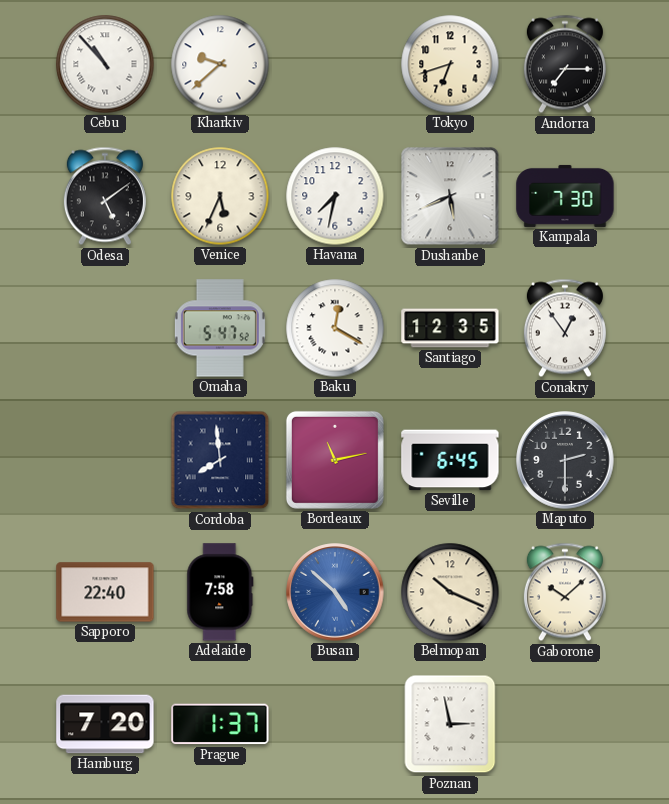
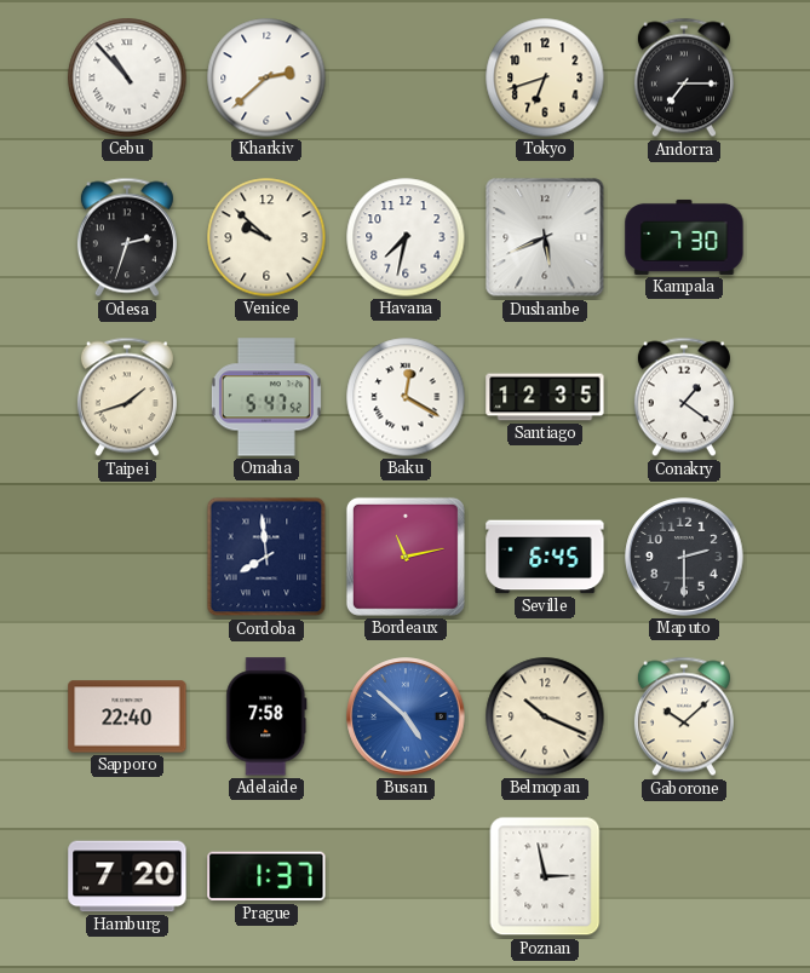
Kharkiv: 9:38 -> 2:38 (266, 77)
Odesa: 5:09 -> 2:33 (127, 237)
Venice: 5:34 -> 9:52 (266, 237)
Taipei: none -> 1:42 (127, 397)
Conakry: 12:54 -> 1:21 (684, 397)
